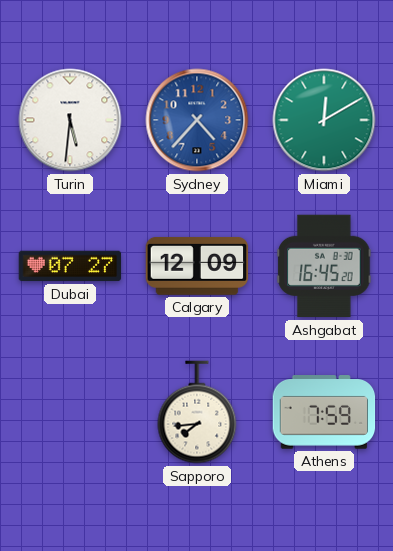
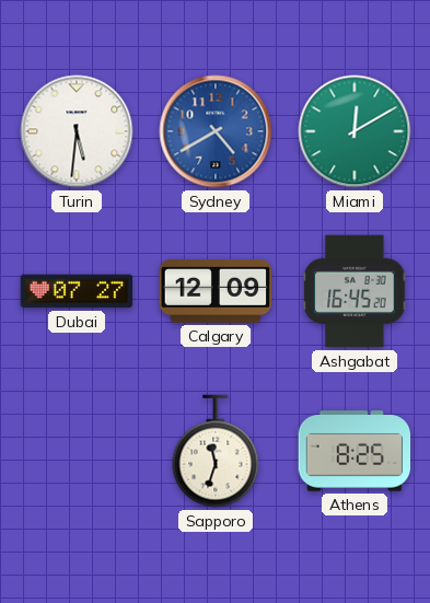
Sydney: 4:37 -> 4:40 (216, 131)
Sapporo: 7:44 -> 11:33 (216, 451)
Athens: 7:59 -> 8:25 (355, 451)
